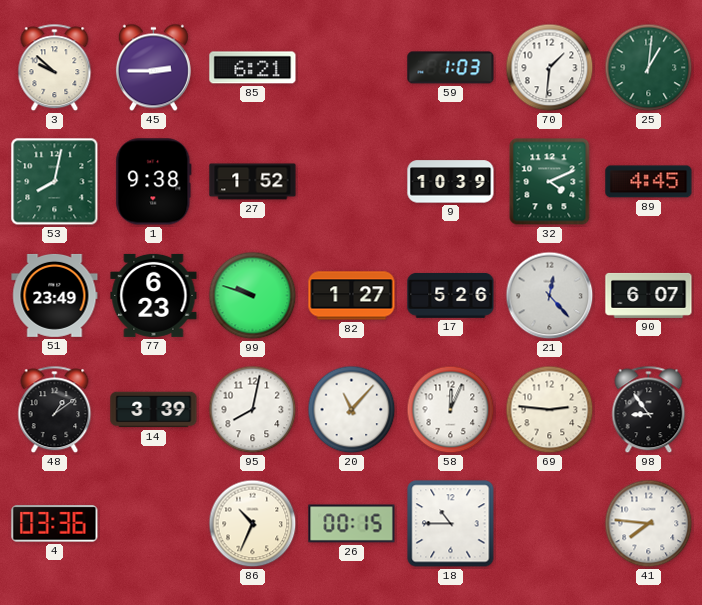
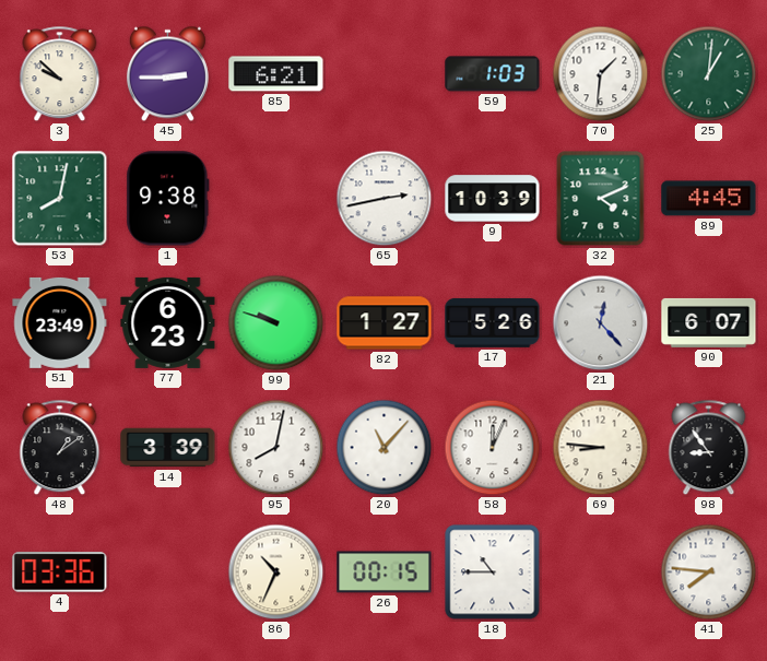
27: 1:52 -> none (253, 182)
65: none -> 2:43 (385, 199)
69: 2:46 -> 8:46 (601, 448)
